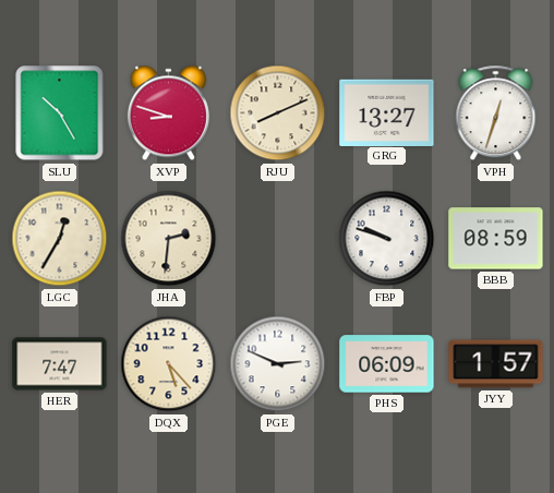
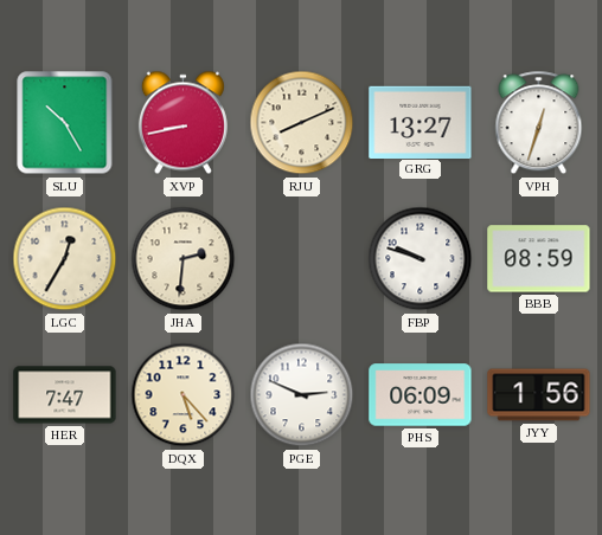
XVP: 8:48 -> 8:43 (182, 123)
JYY: 1:57 -> 1:56 (539, 395)
